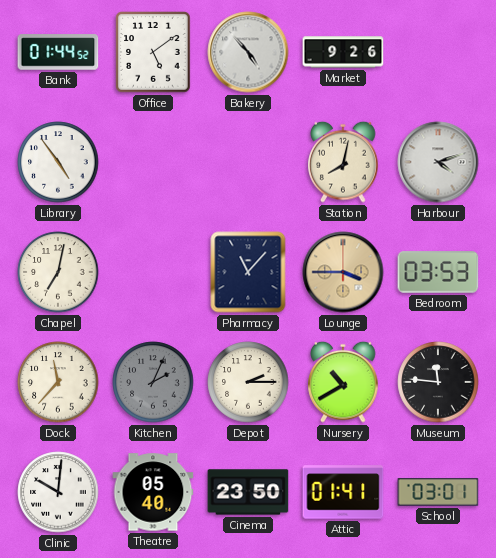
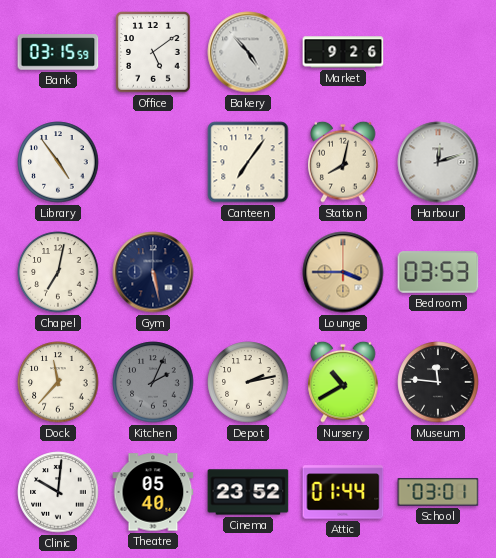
Bank: 01:44 -> 03:15 (58, 52)
Canteen: none -> 7:06 (248, 162)
Harbour: 4:12 -> 12:12 (438, 162)
Gym: none -> 5:28 (153, 272)
Pharmacy: 11:07 -> none (248, 272)
Depot: 2:15 -> 2:13 (248, 382)
Cinema: 23:50 -> 23:52 (248, 492)
Attic: 01:41 -> 01:44 (343, 492)
